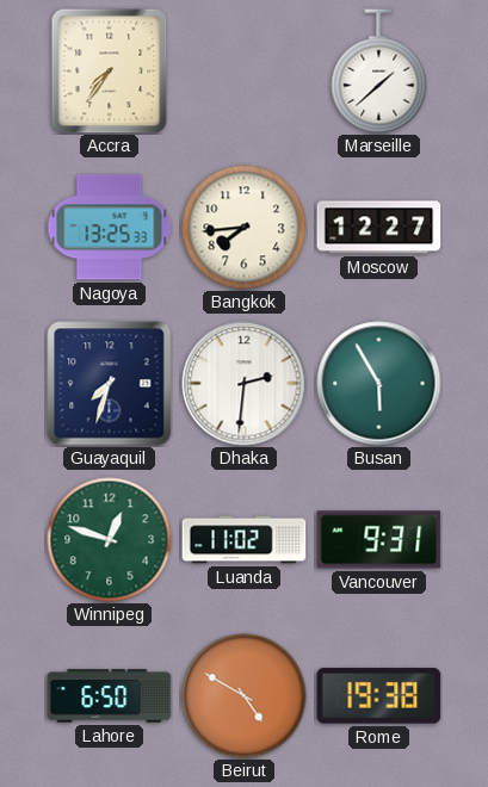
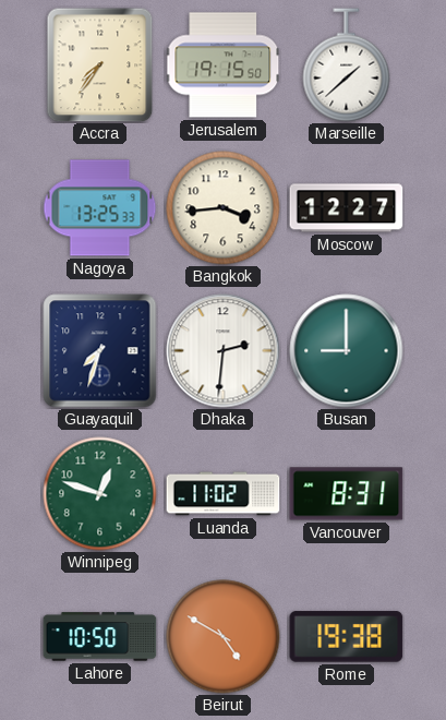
Jerusalem: none -> 19:15 (224, 65)
Bangkok: 7:44 -> 3:44 (224, 208)
Busan: 5:55 -> 9:00 (347, 351)
Vancouver: 9:31 -> 8:31 (347, 494)
Lahore: 6:50 -> 10:50 (100, 637)
